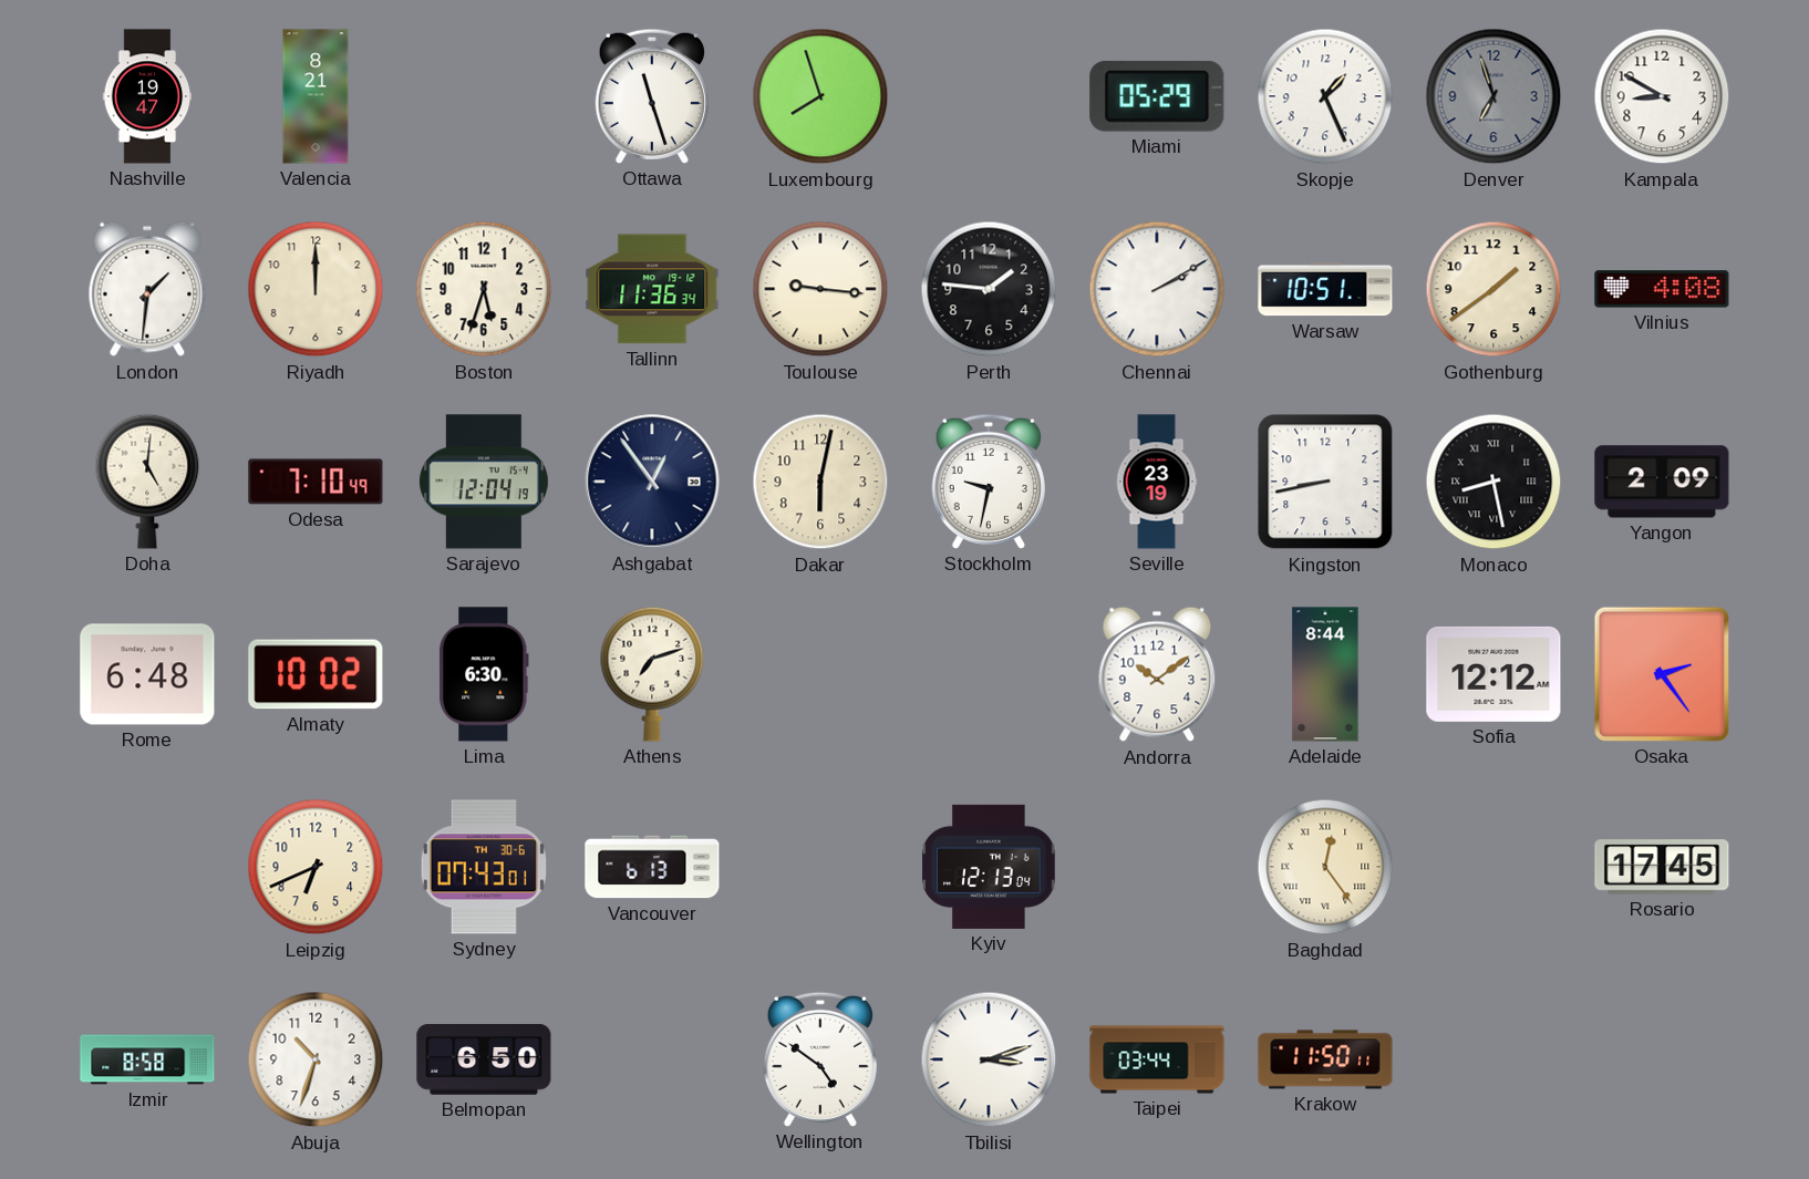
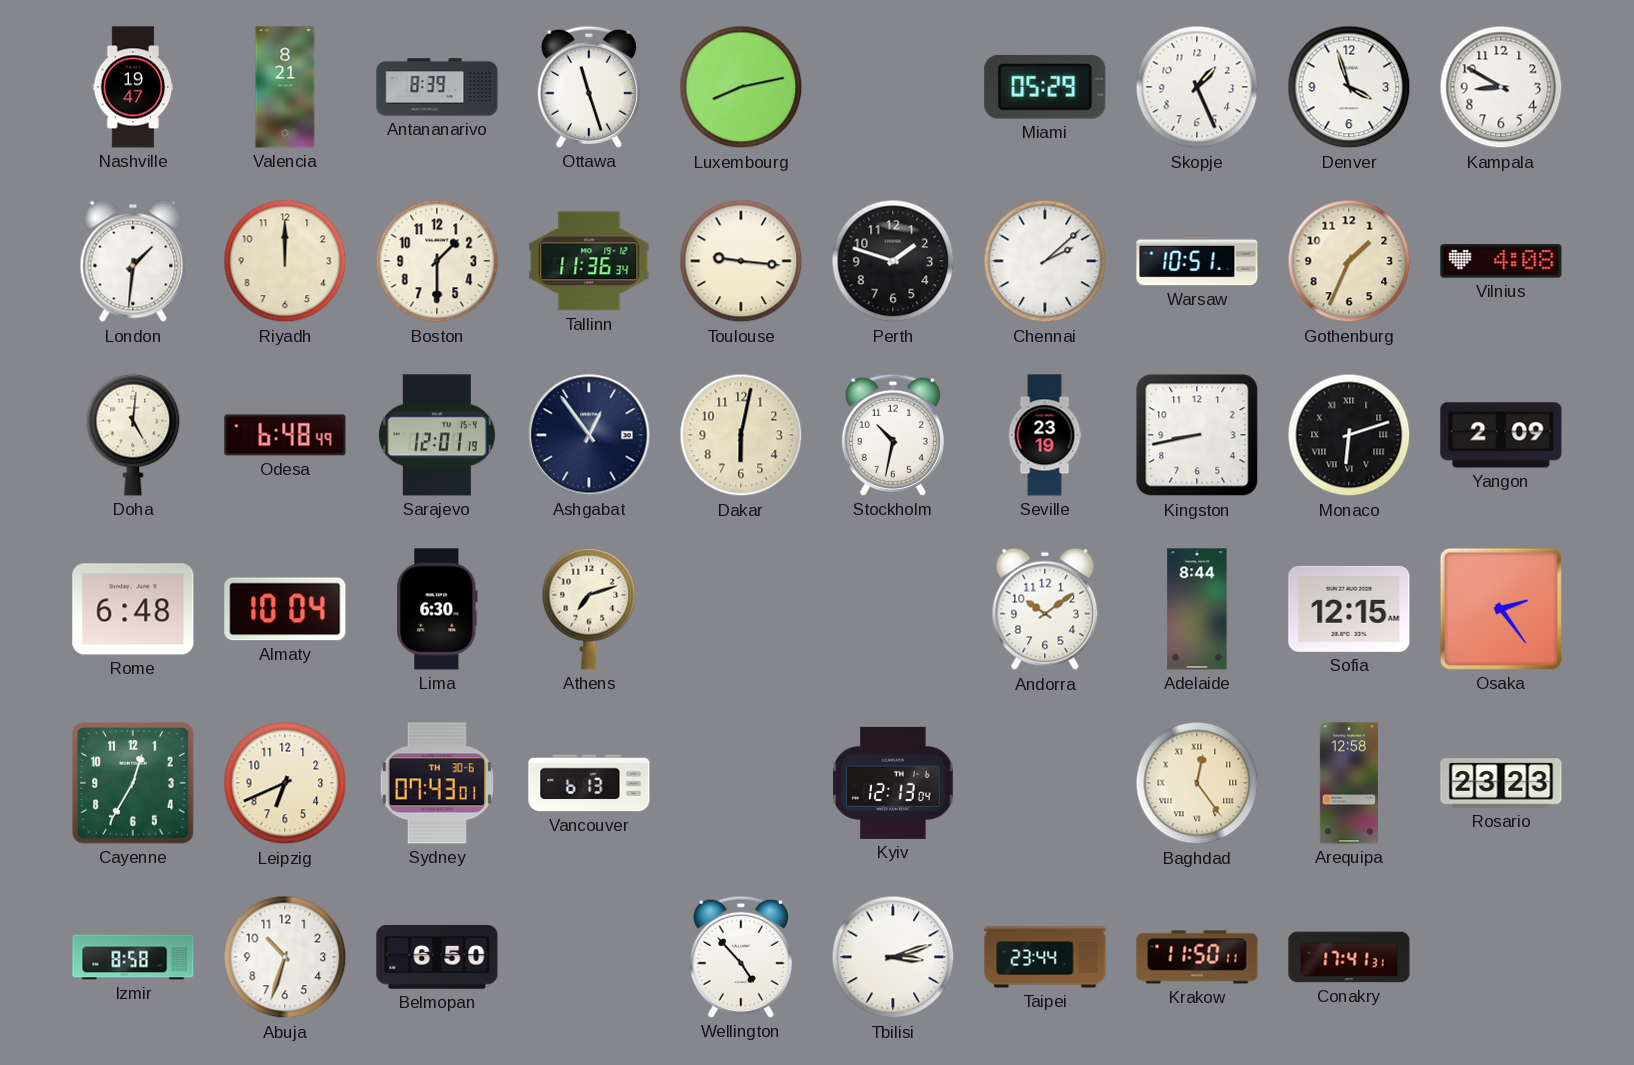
Antananarivo: none -> 8:39 (437, 87)
Luxembourg: 7:57 -> 8:13 (741, 87)
Denver: 6:57 -> 3:57 (1349, 87)
Denver dial: grey -> white (1349, 87)
Boston: 5:33 -> 1:30 (437, 261)
Perth: 1:46 -> 1:48 (893, 261)
Chennai: 2:10 -> 2:08 (1045, 261)
Gothenburg: 1:39 -> 1:34 (1349, 261)
Odesa: 7:10 -> 6:48 (285, 435)
Sarajevo: 12:04 -> 12:01 (437, 435)
Stockholm: 9:32 -> 10:32 (893, 435)
Monaco: 8:28 -> 6:12 (1349, 435)
Almaty: 10:02 -> 10:04 (285, 609)
Sofia: 12:12 -> 12:15 (1349, 609)
Cayenne: none -> 12:35 (133, 783)
Arequipa: none -> 12:58 (1349, 783)
Rosario: 17:45 -> 23:23 (1501, 783)
Wellington: 4:51 -> 4:53 (741, 957)
Taipei: 03:44 -> 23:44 (1045, 957)
Conakry: none -> 17:41 (1349, 957)
